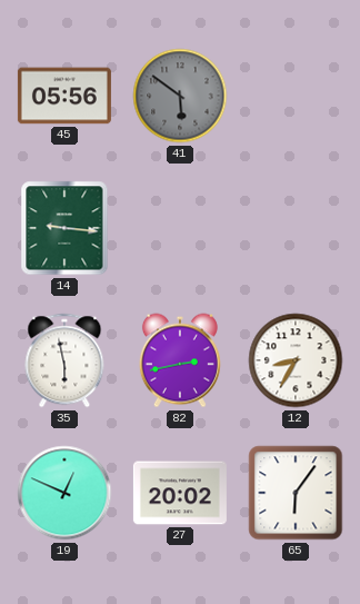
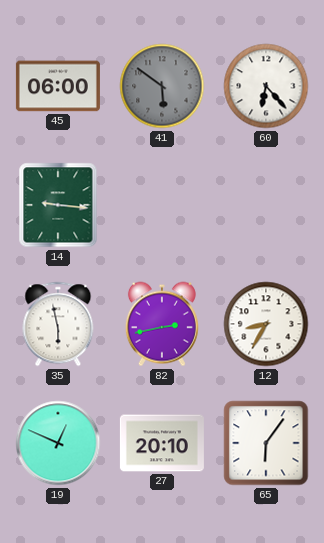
45: 05:56 -> 06:00 (58, 86)
60: none -> 6:23 (266, 86)
27: 20:02 -> 20:10 (162, 443)
